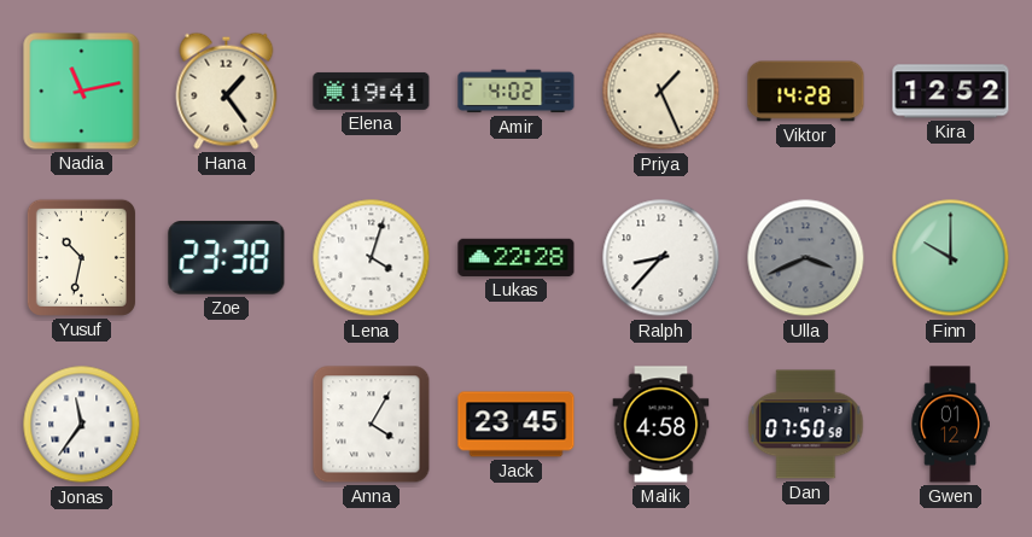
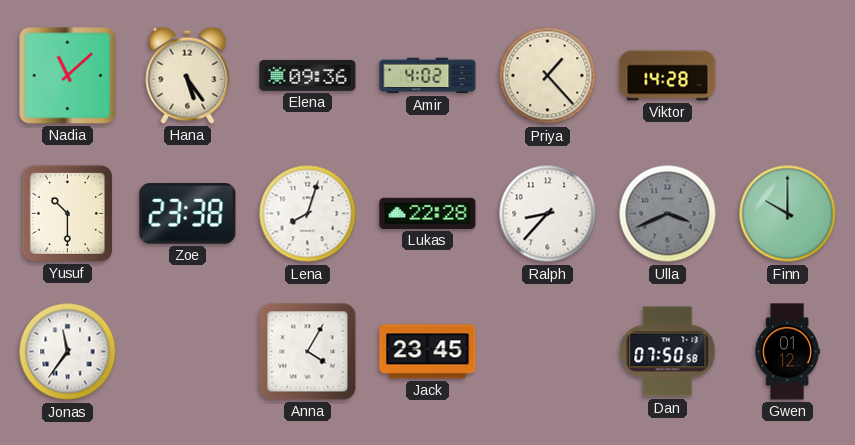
Nadia: 11:13 -> 11:08 (68, 76)
Hana: 1:24 -> 5:24 (188, 75)
Elena: 19:41 -> 09:36 (308, 75)
Priya: 1:26 -> 1:23 (548, 76)
Kira: 12:52 -> none (951, 92)
Yusuf: 10:32 -> 10:30 (67, 213)
Lena: 4:03 -> 8:03 (308, 214)
Malik: 4:58 -> none (661, 425)
